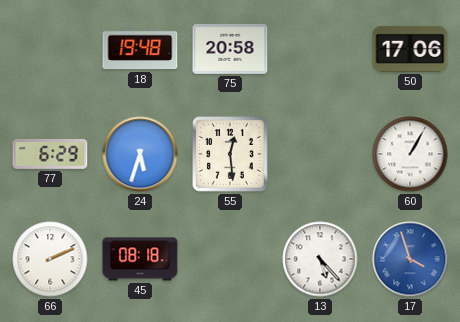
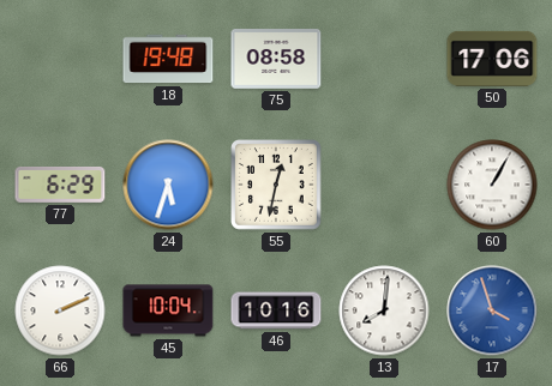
75: 20:58 -> 08:58 (276, 60)
55: 12:29 -> 12:32 (277, 186)
45: 08:18 -> 10:04 (168, 310)
46: none -> 10:16 (276, 310)
13: 5:23 -> 8:01 (384, 310)
